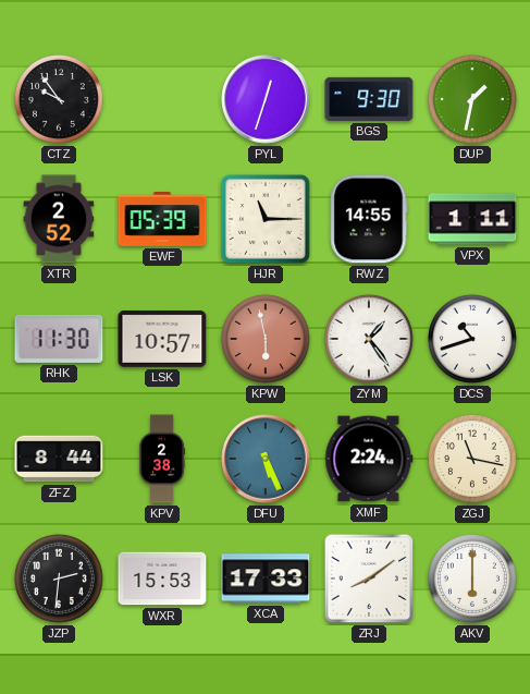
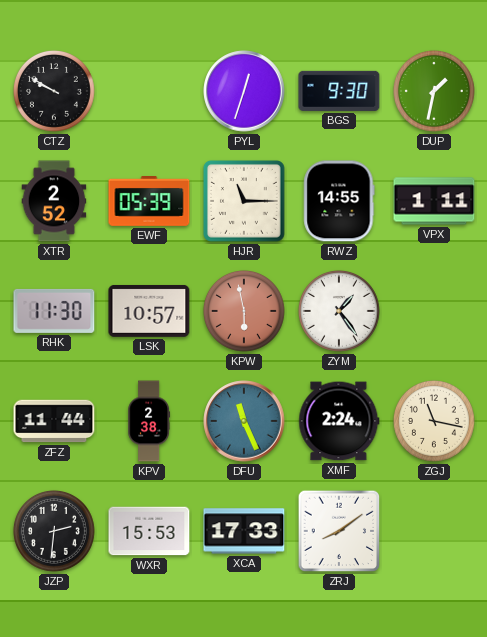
CTZ: 9:54 -> 9:50 (54, 91)
DCS: 10:42 -> none (472, 339)
ZFZ: 8:44 -> 11:44 (54, 421)
DFU: 5:26 -> 11:26 (244, 421)
AKV: 6:00 -> none (472, 579)
